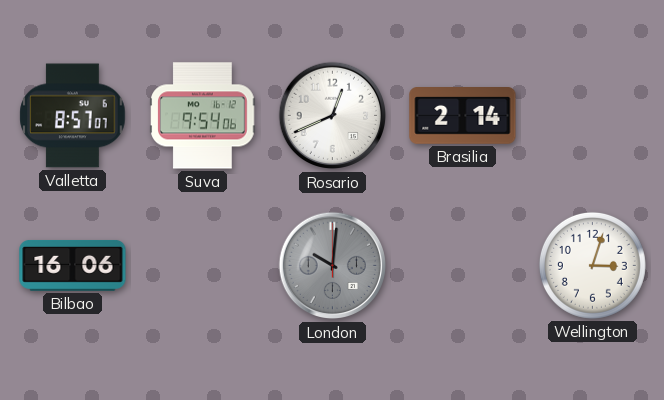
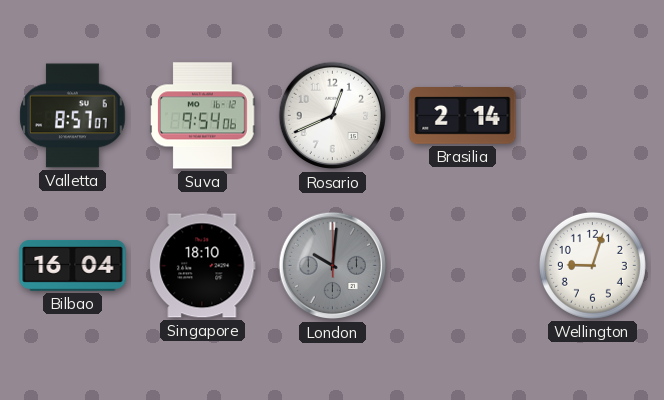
Bilbao: 16:06 -> 16:04 (73, 265)
Singapore: none -> 18:10 (203, 266)
Wellington: 3:03 -> 9:03 (592, 265)
